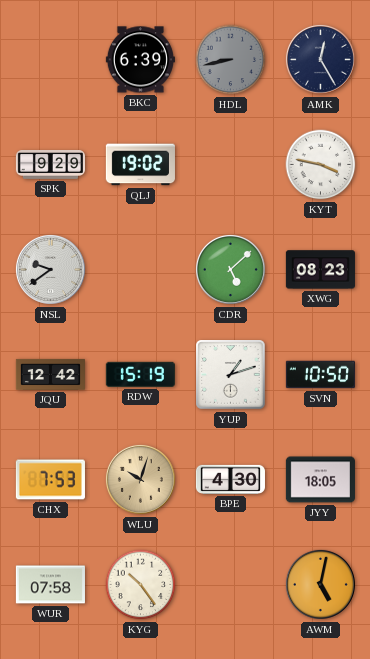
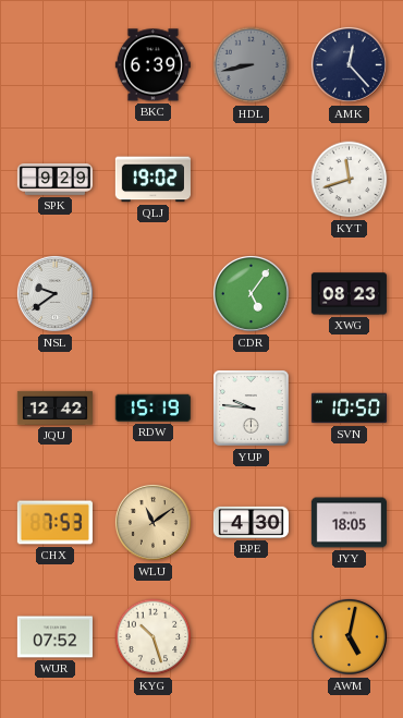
AMK: 12:25 -> 12:23 (349, 64)
KYT: 3:47 -> 11:42 (350, 180)
CDR: 5:08 -> 5:06 (251, 293)
YUP: 1:12 -> 9:46 (252, 409)
WLU: 10:03 -> 11:09 (152, 522)
WUR: 07:58 -> 07:52 (54, 637)
KYG: 10:24 -> 10:27 (154, 637)
